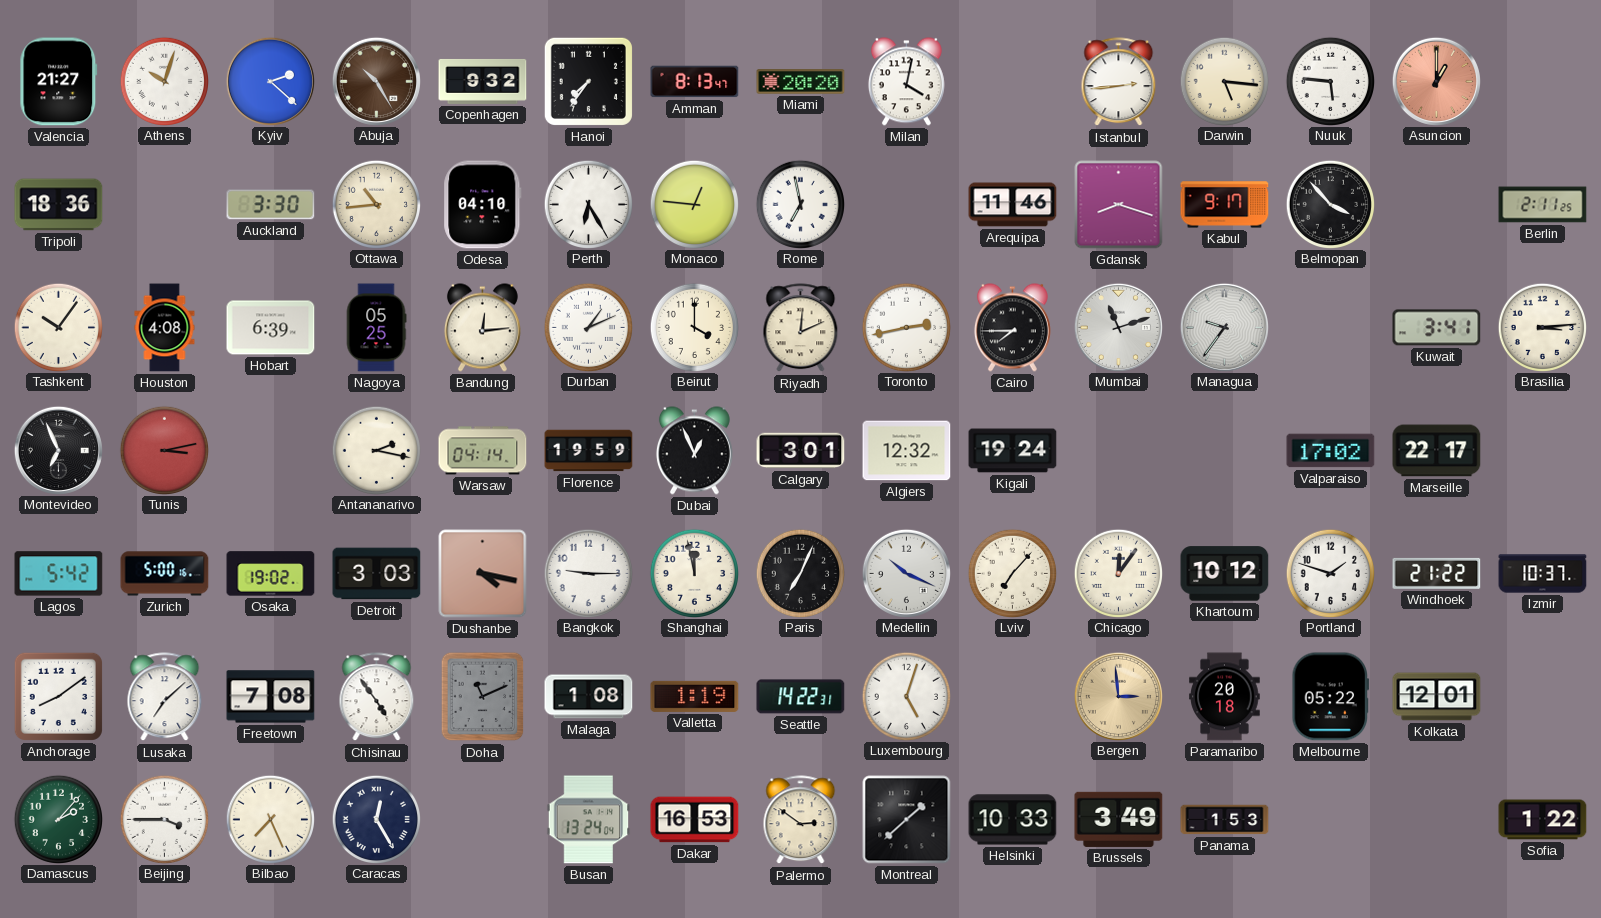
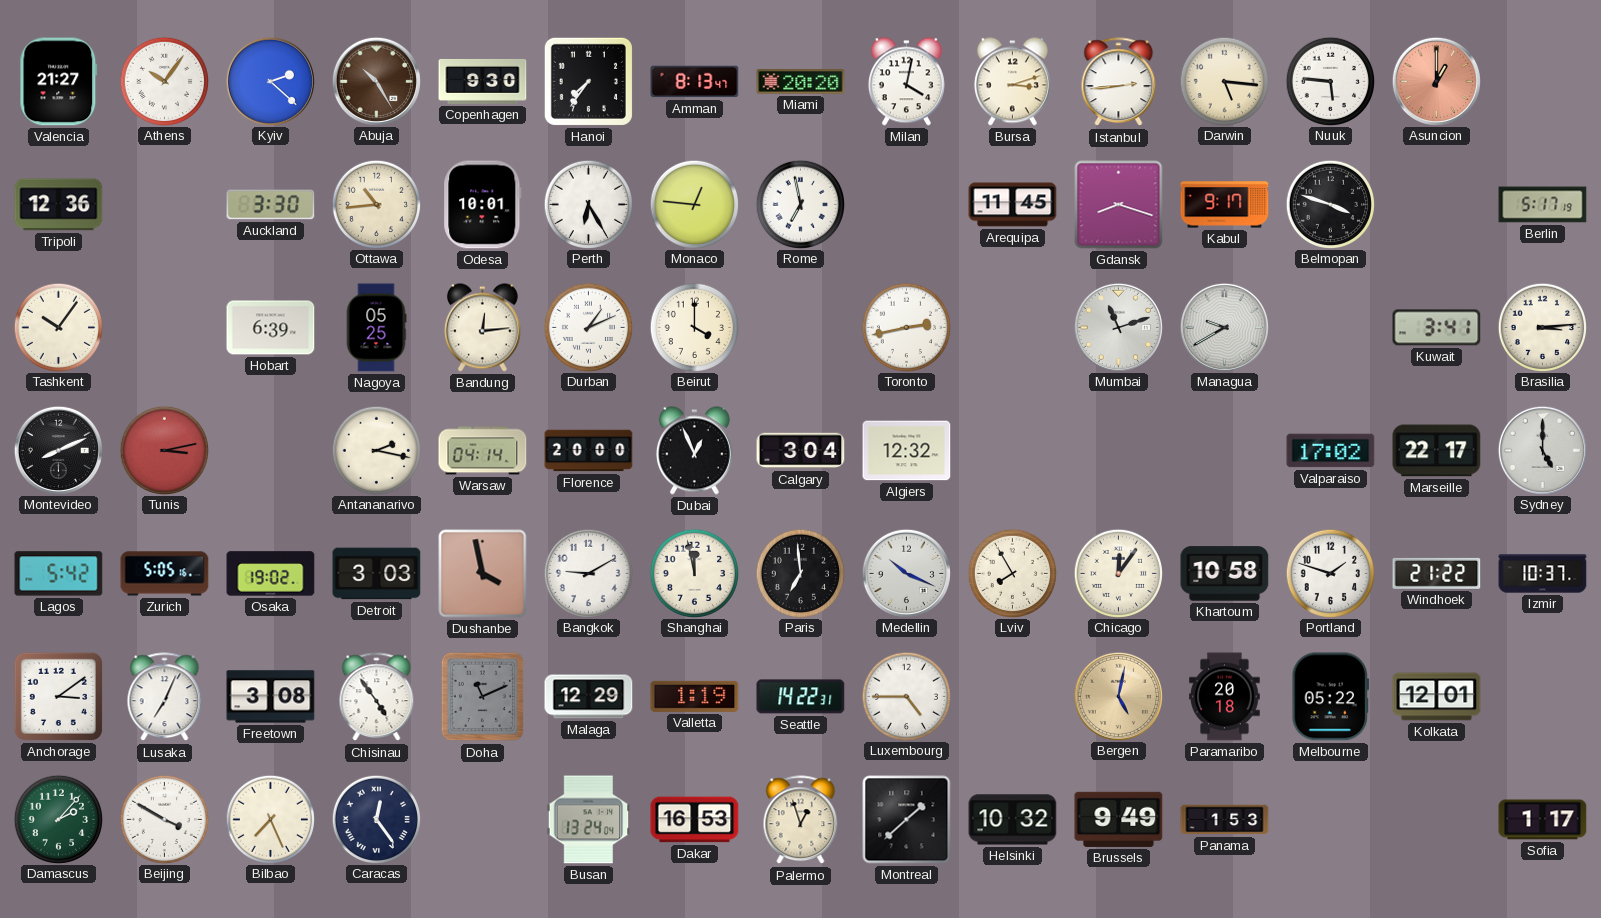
Athens: 10:03 -> 10:06 (164, 81)
Copenhagen: 9:32 -> 9:30 (483, 81)
Bursa: none -> 3:12 (1012, 82)
Tripoli: 18:36 -> 12:36 (59, 205)
Odesa: 04:10 -> 10:01 (483, 205)
Arequipa: 11:46 -> 11:45 (1013, 205)
Belmopan: 3:53 -> 3:48 (1330, 204)
Berlin: 2:11 -> 5:17 (1543, 205)
Houston: 4:08 -> none (165, 328)
Riyadh: 12:11 -> none (801, 328)
Cairo: 7:45 -> none (1012, 328)
Managua: 9:36 -> 9:40 (1224, 327)
Montevideo: 6:56 -> 8:11 (58, 450)
Florence: 19:59 -> 20:00 (589, 451)
Calgary: 3:01 -> 3:04 (801, 451)
Kigali: 19:24 -> none (1013, 451)
Sydney: none -> 5:00 (1542, 450)
Zurich: 5:00 -> 5:05 (165, 574)
Dushanbe: 4:17 -> 3:58 (483, 574)
Bangkok: 9:15 -> 9:10 (588, 573)
Paris: 7:04 -> 6:59 (800, 573)
Lviv: 7:07 -> 7:55 (1012, 573)
Khartoum: 10:12 -> 10:58 (1225, 574)
Anchorage: 8:09 -> 3:09 (58, 696)
Lusaka: 7:08 -> 7:04 (165, 697)
Freetown: 7:08 -> 3:08 (271, 697)
Malaga: 1:08 -> 12:29 (589, 697)
Luxembourg: 5:03 -> 4:45 (906, 696)
Bergen: 2:59 -> 5:02 (1118, 696)
Beijing: 3:45 -> 3:50 (164, 819)
Caracas: 12:25 -> 12:24 (376, 819)
Palermo: 2:51 -> 12:57 (801, 820)
Helsinki: 10:33 -> 10:32 (1013, 820)
Brussels: 3:49 -> 9:49 (1119, 819)
Sofia: 1:22 -> 1:17 (1543, 820)
